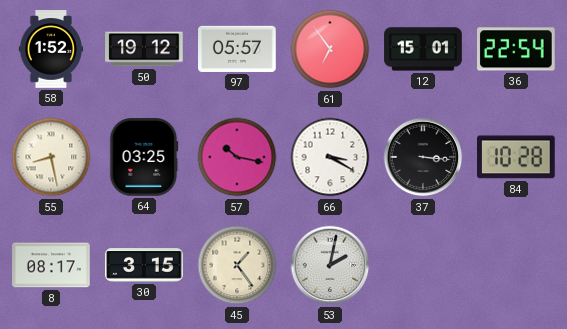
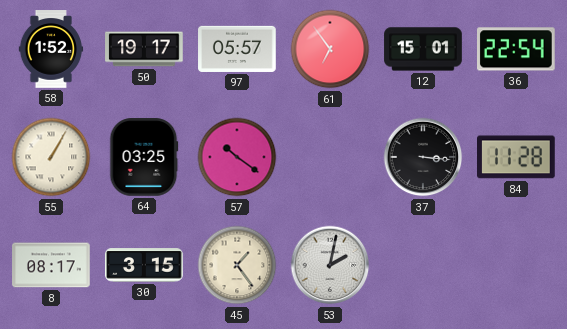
50: 19:12 -> 19:17 (144, 49)
55: 8:28 -> 1:05 (51, 157)
57: 10:17 -> 10:21 (237, 157)
66: 3:20 -> none (330, 157)
84: 10:28 -> 11:28 (517, 157)
